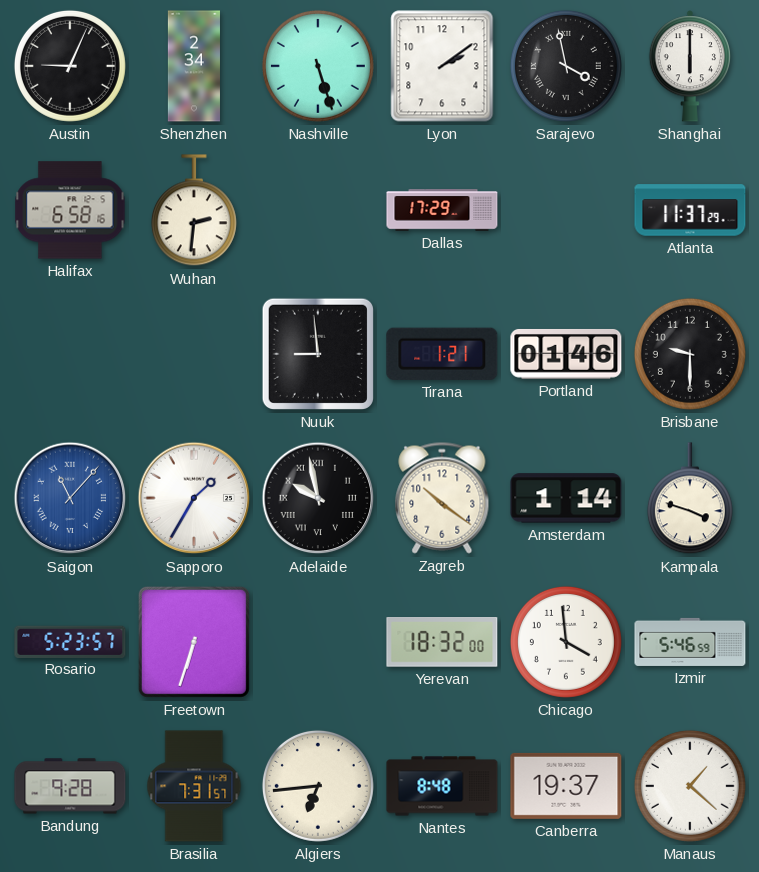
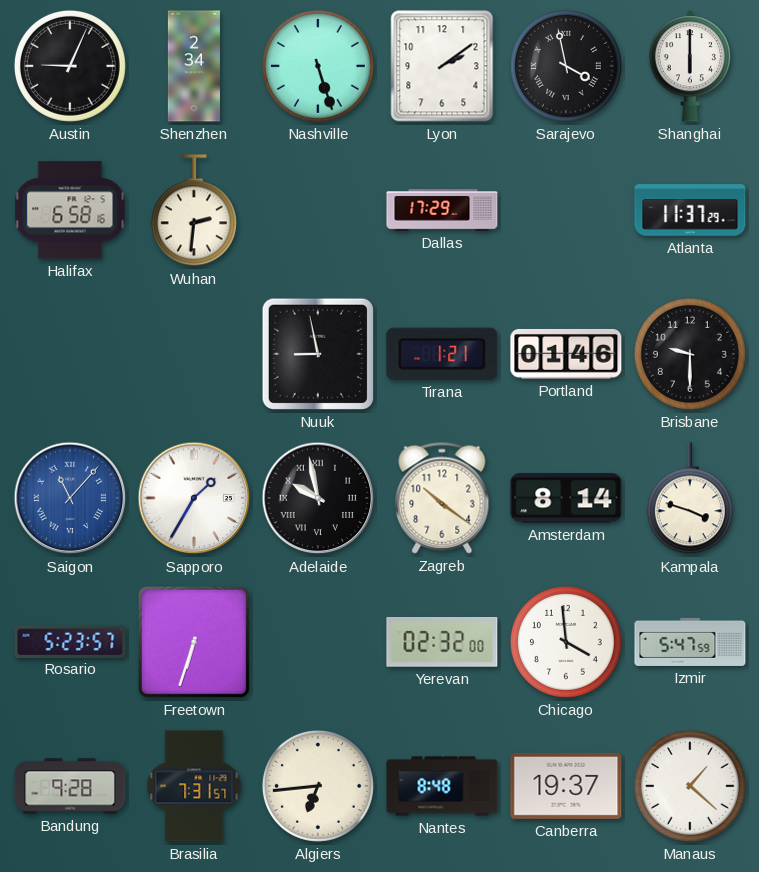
Nuuk: 8:59 -> 8:58 (318, 354)
Amsterdam: 1:14 -> 8:14 (566, 498)
Yerevan: 18:32 -> 02:32 (442, 643)
Izmir: 5:46 -> 5:47 (690, 642)
